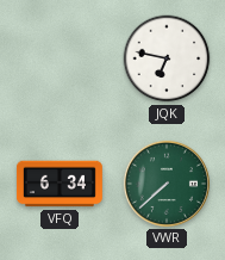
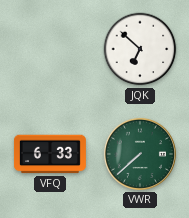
JQK: 6:47 -> 6:52 (140, 49)
VFQ: 6:34 -> 6:33 (50, 154)
